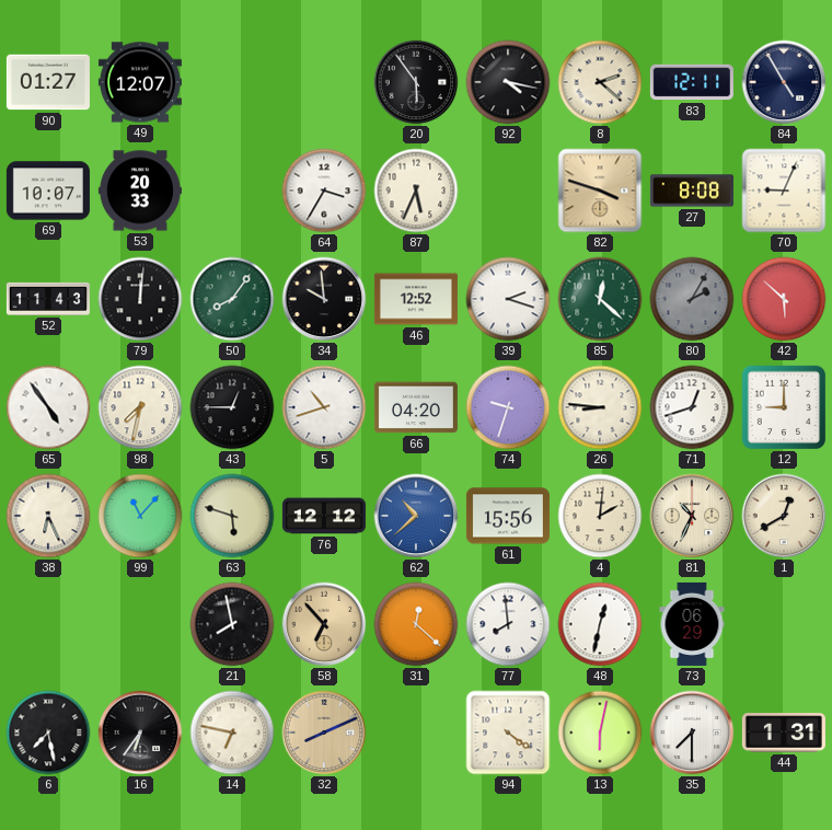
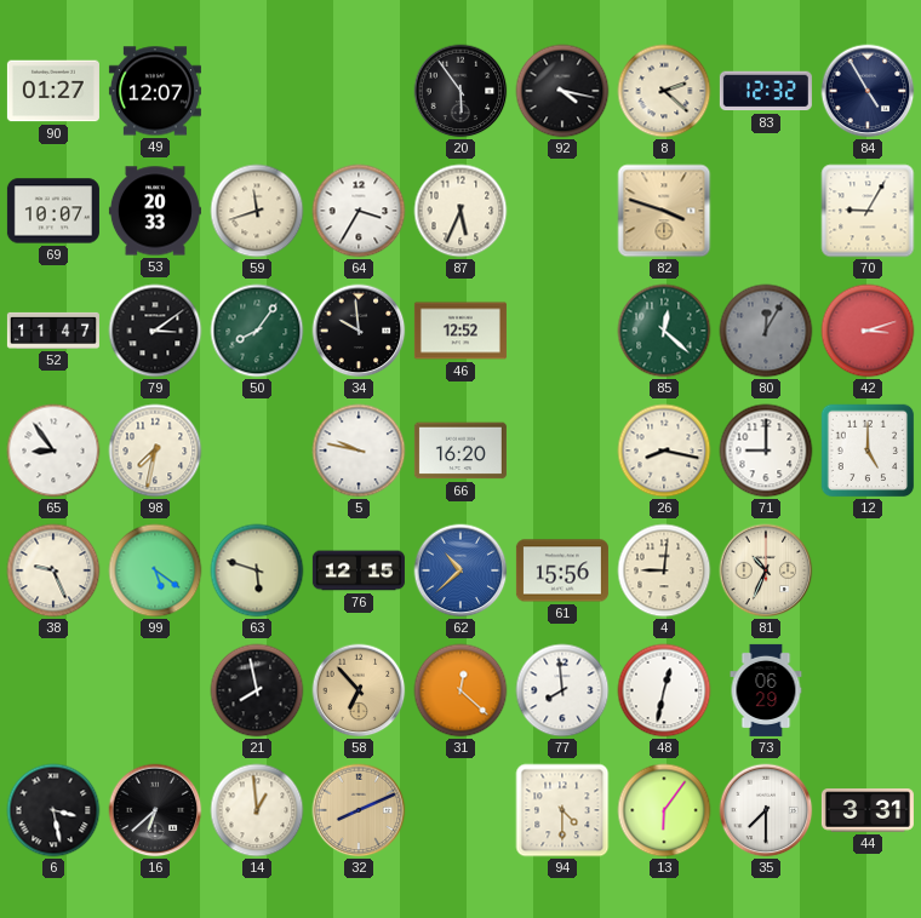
83: 12:11 -> 12:32 (766, 91)
59: none -> 11:42 (257, 211)
27: 8:08 -> none (692, 191)
70: 9:04 -> 9:05 (868, 211)
52: 11:43 -> 11:47 (53, 331)
79: 12:01 -> 3:09 (155, 331)
39: 2:18 -> none (508, 299)
80: 2:05 -> 12:05 (766, 331)
42: 5:52 -> 3:12 (868, 331)
65: 4:54 -> 8:54 (53, 451)
43: 12:45 -> none (232, 407)
5: 10:42 -> 9:47 (359, 451)
66: 04:20 -> 16:20 (460, 451)
74: 9:33 -> none (508, 407)
26: 8:46 -> 8:17 (664, 451)
71: 12:42 -> 9:00 (766, 451)
12: 9:00 -> 5:00 (868, 451)
38: 6:26 -> 9:26 (53, 570)
99: 11:07 -> 5:21 (155, 570)
76: 12:12 -> 12:15 (359, 570)
4: 2:01 -> 9:01 (664, 570)
1: 12:40 -> none (784, 516)
6: 7:28 -> 3:28 (53, 810)
16: 6:36 -> 6:38 (155, 810)
14: 6:47 -> 12:59 (257, 810)
94: 4:21 -> 4:30 (562, 810)
13: 6:02 -> 6:06 (664, 810)
44: 1:31 -> 3:31 (868, 810)
